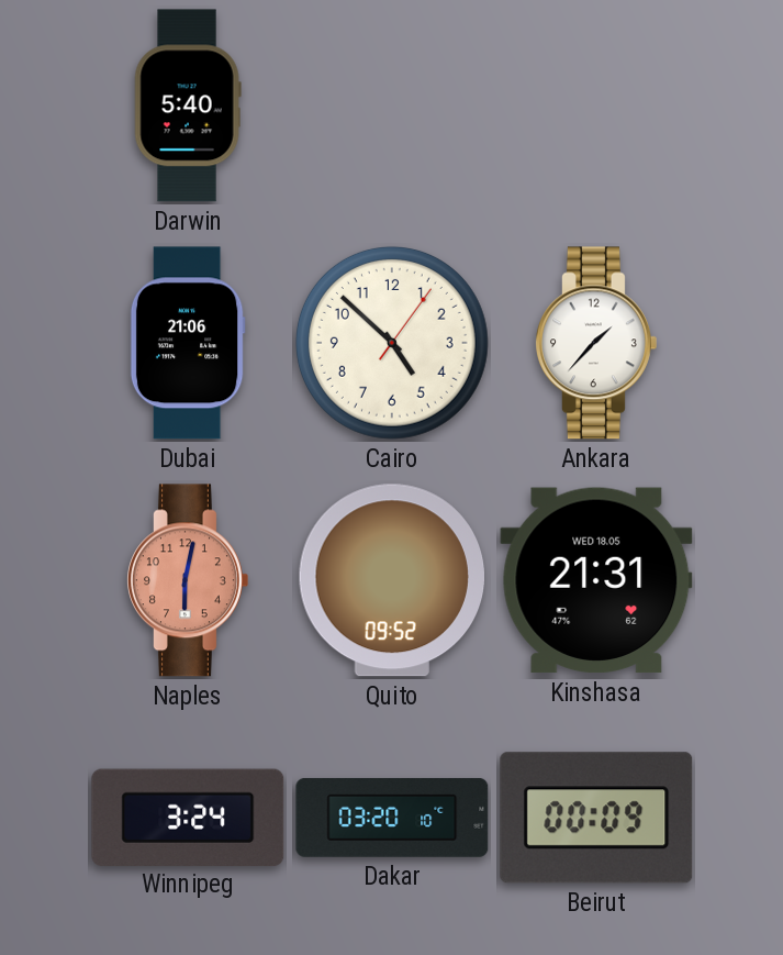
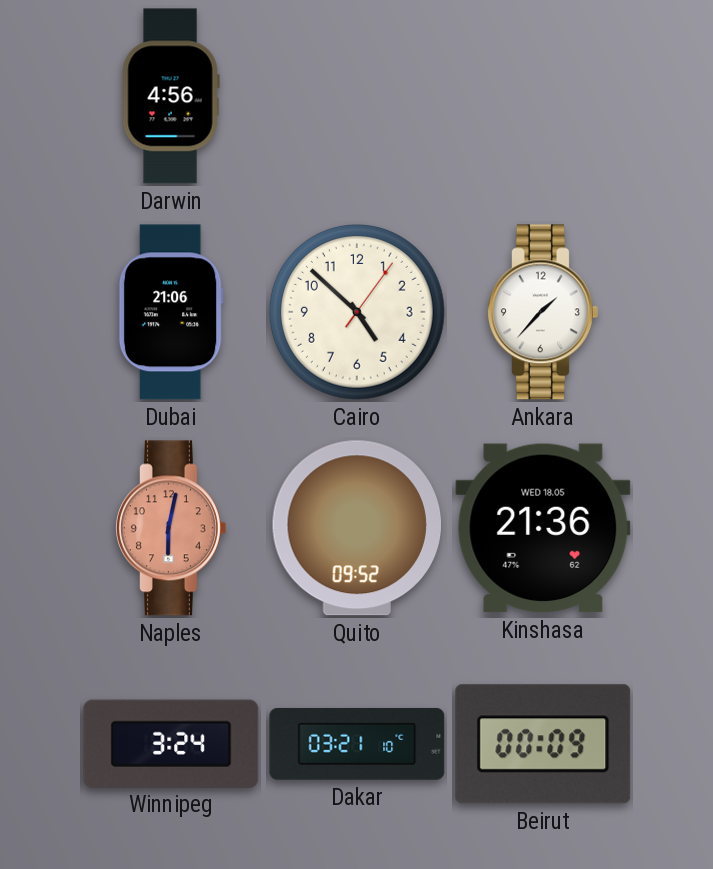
Darwin: 5:40 -> 4:56 (171, 96)
Kinshasa: 21:31 -> 21:36 (543, 528)
Dakar: 03:20 -> 03:21 (357, 744)
